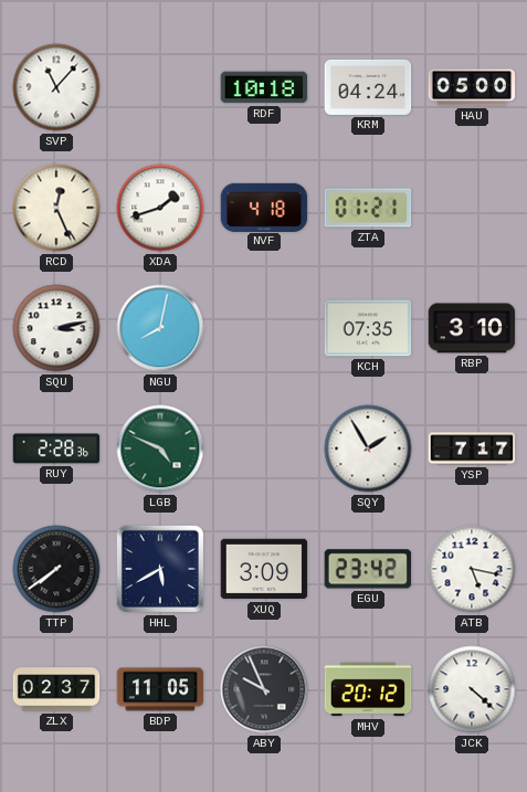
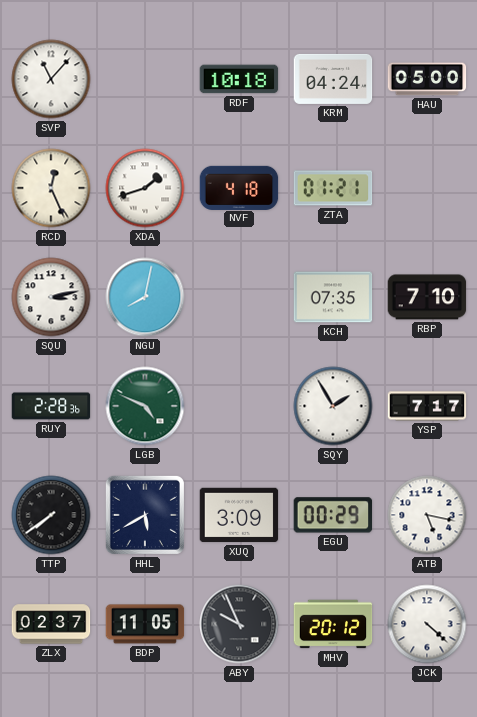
RBP: 3:10 -> 7:10 (427, 297)
EGU: 23:42 -> 00:29 (333, 515)
